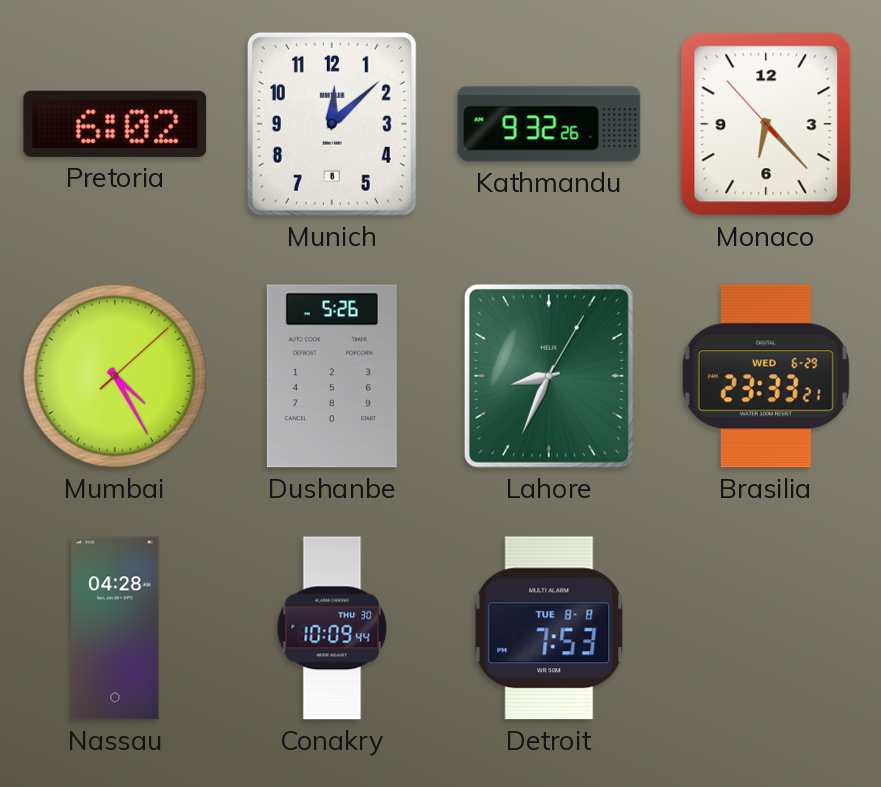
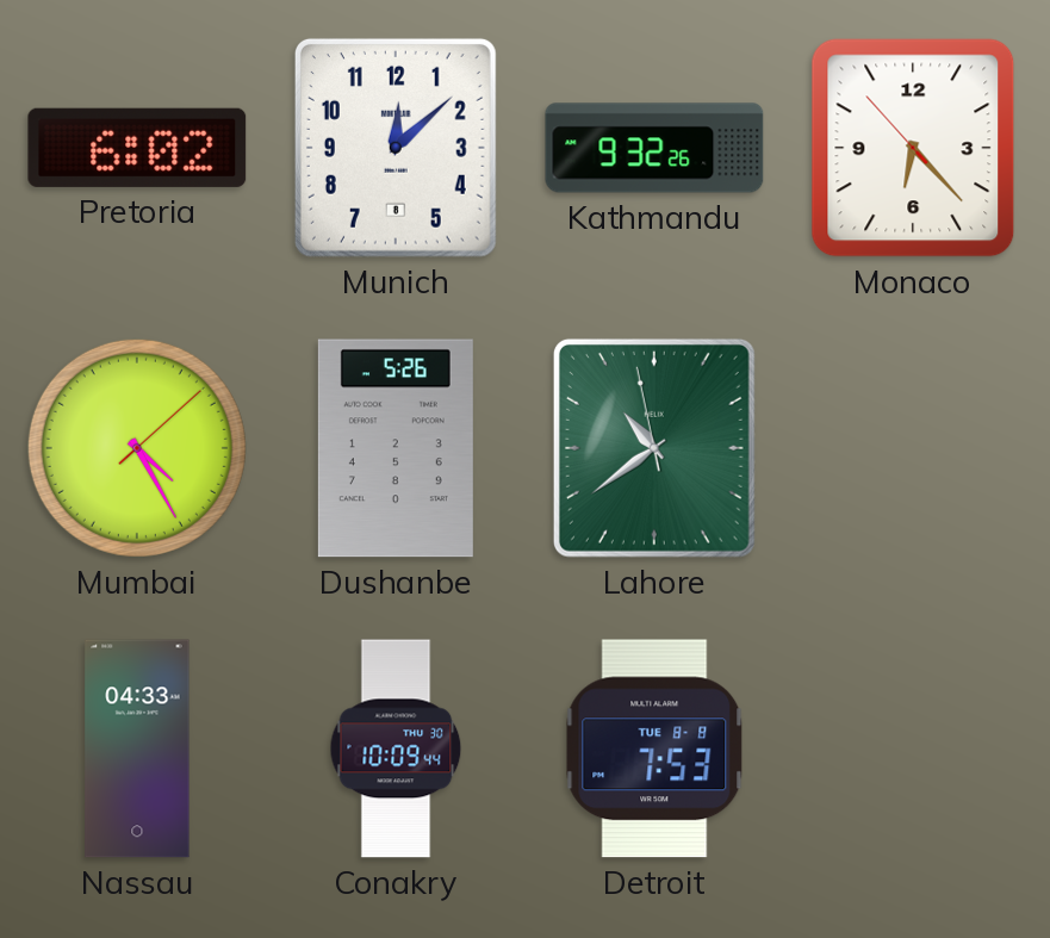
Lahore: 8:34 -> 10:38 (654, 448)
Brasilia: 23:33 -> none (766, 376)
Nassau: 04:28 -> 04:33 (137, 748)
